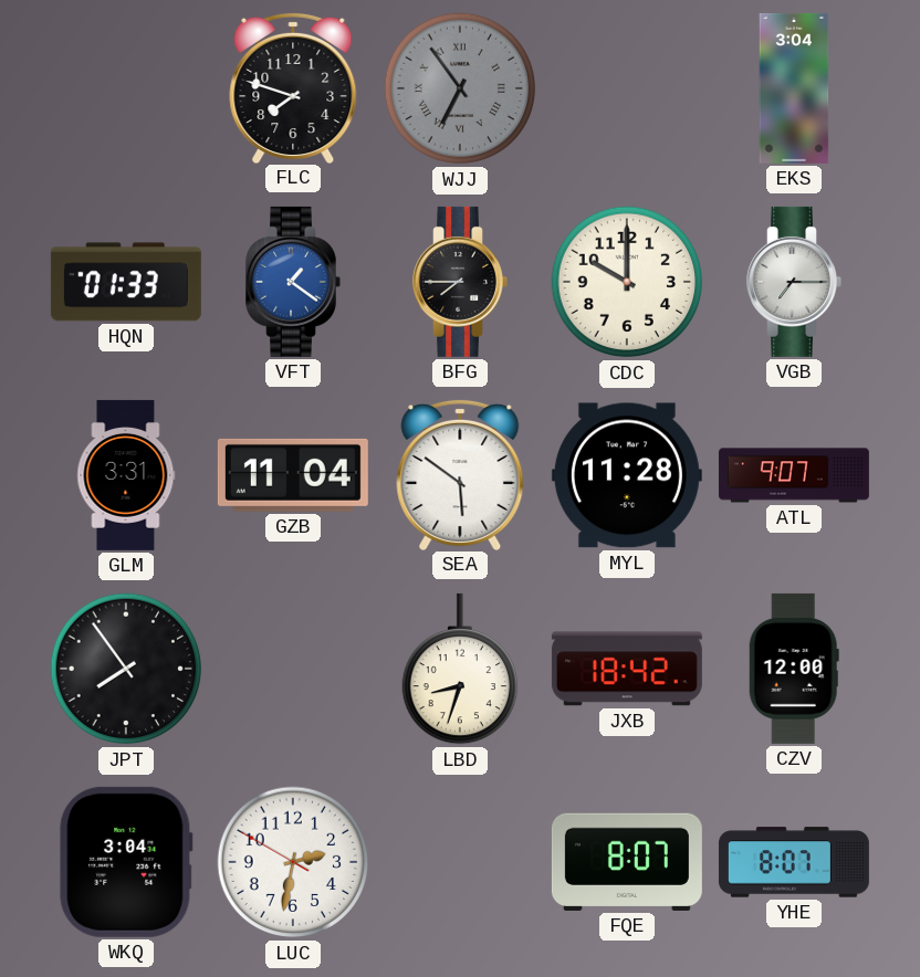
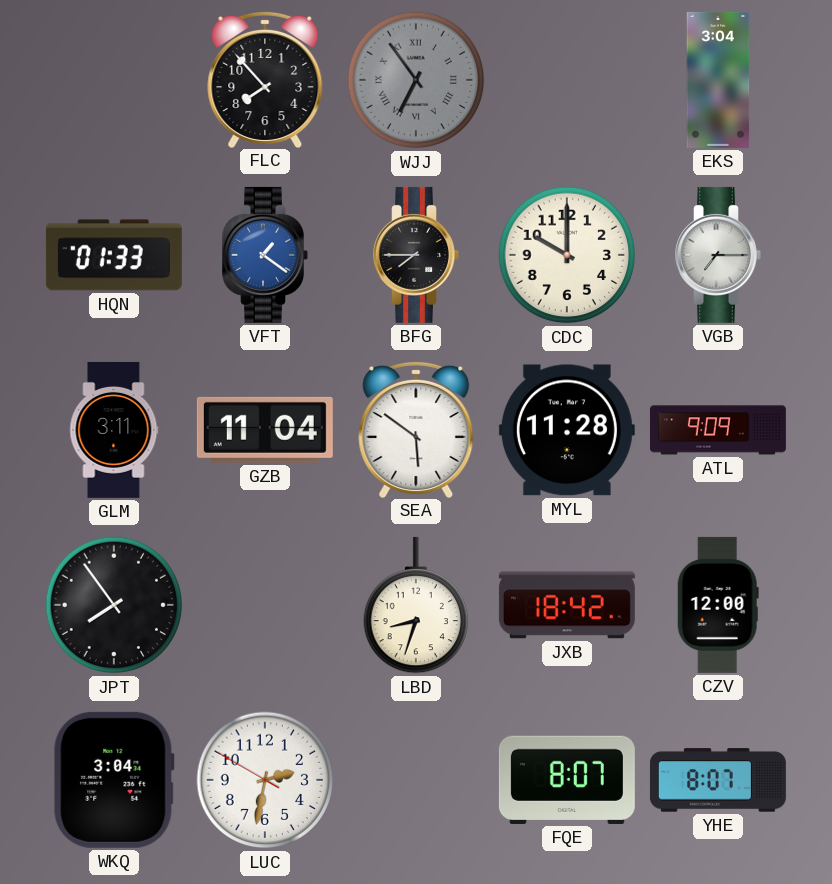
FLC: 7:48 -> 7:53 (265, 79)
GLM: 3:31 -> 3:11 (114, 430)
ATL: 9:07 -> 9:09 (718, 430)
